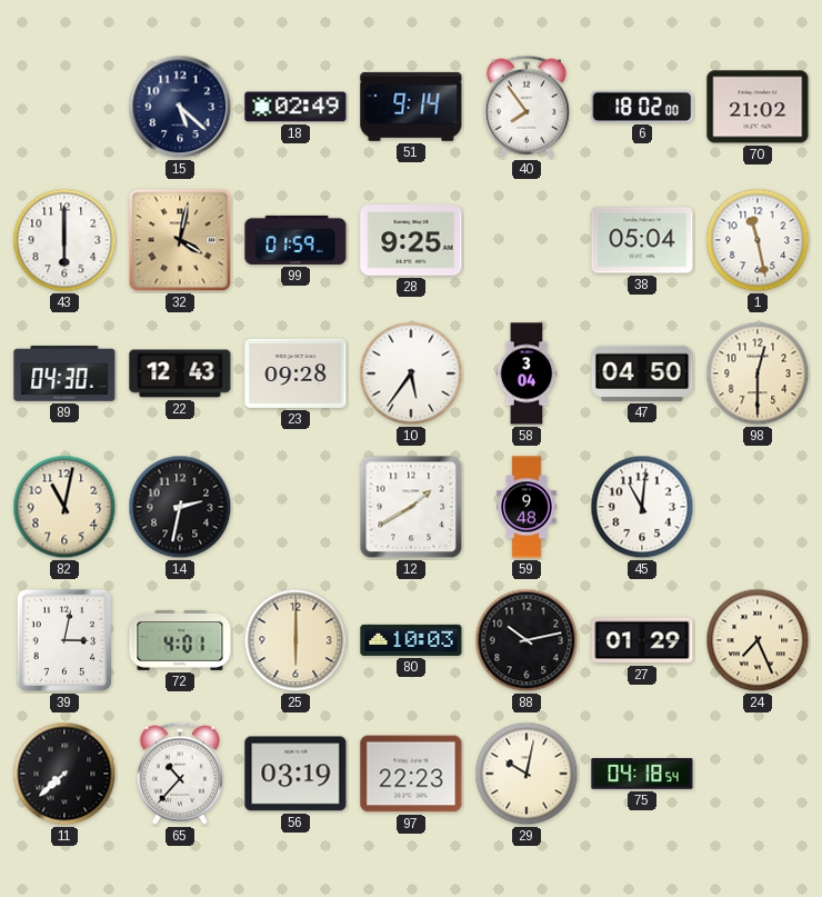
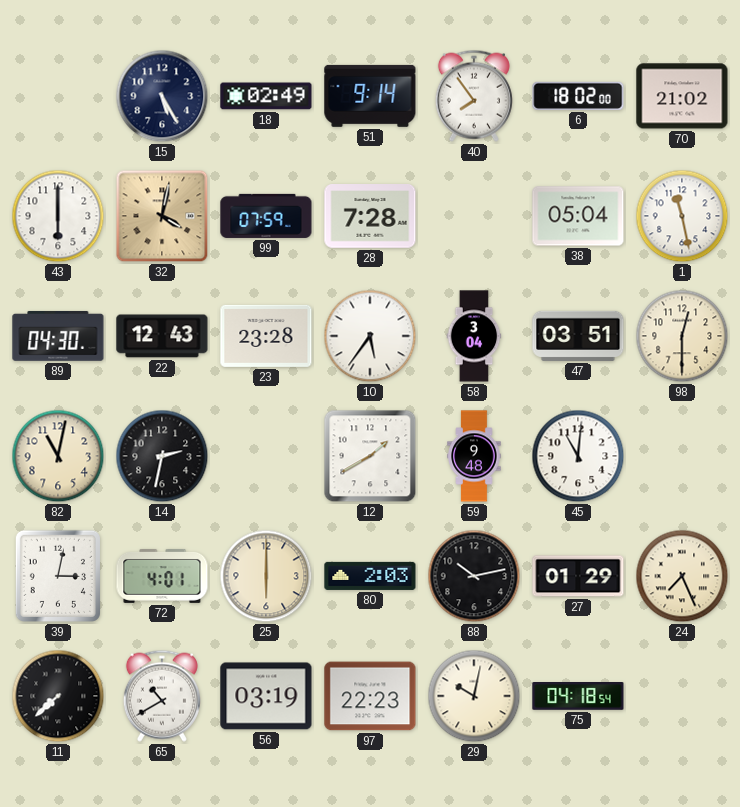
15: 5:22 -> 5:25 (162, 96)
99: 01:59 -> 07:59 (266, 216)
28: 9:25 -> 7:28 (370, 217)
23: 09:28 -> 23:28 (266, 336)
47: 04:50 -> 03:51 (578, 336)
80: 10:03 -> 2:03 (370, 576)
65: 10:37 -> 10:40 (162, 696)
